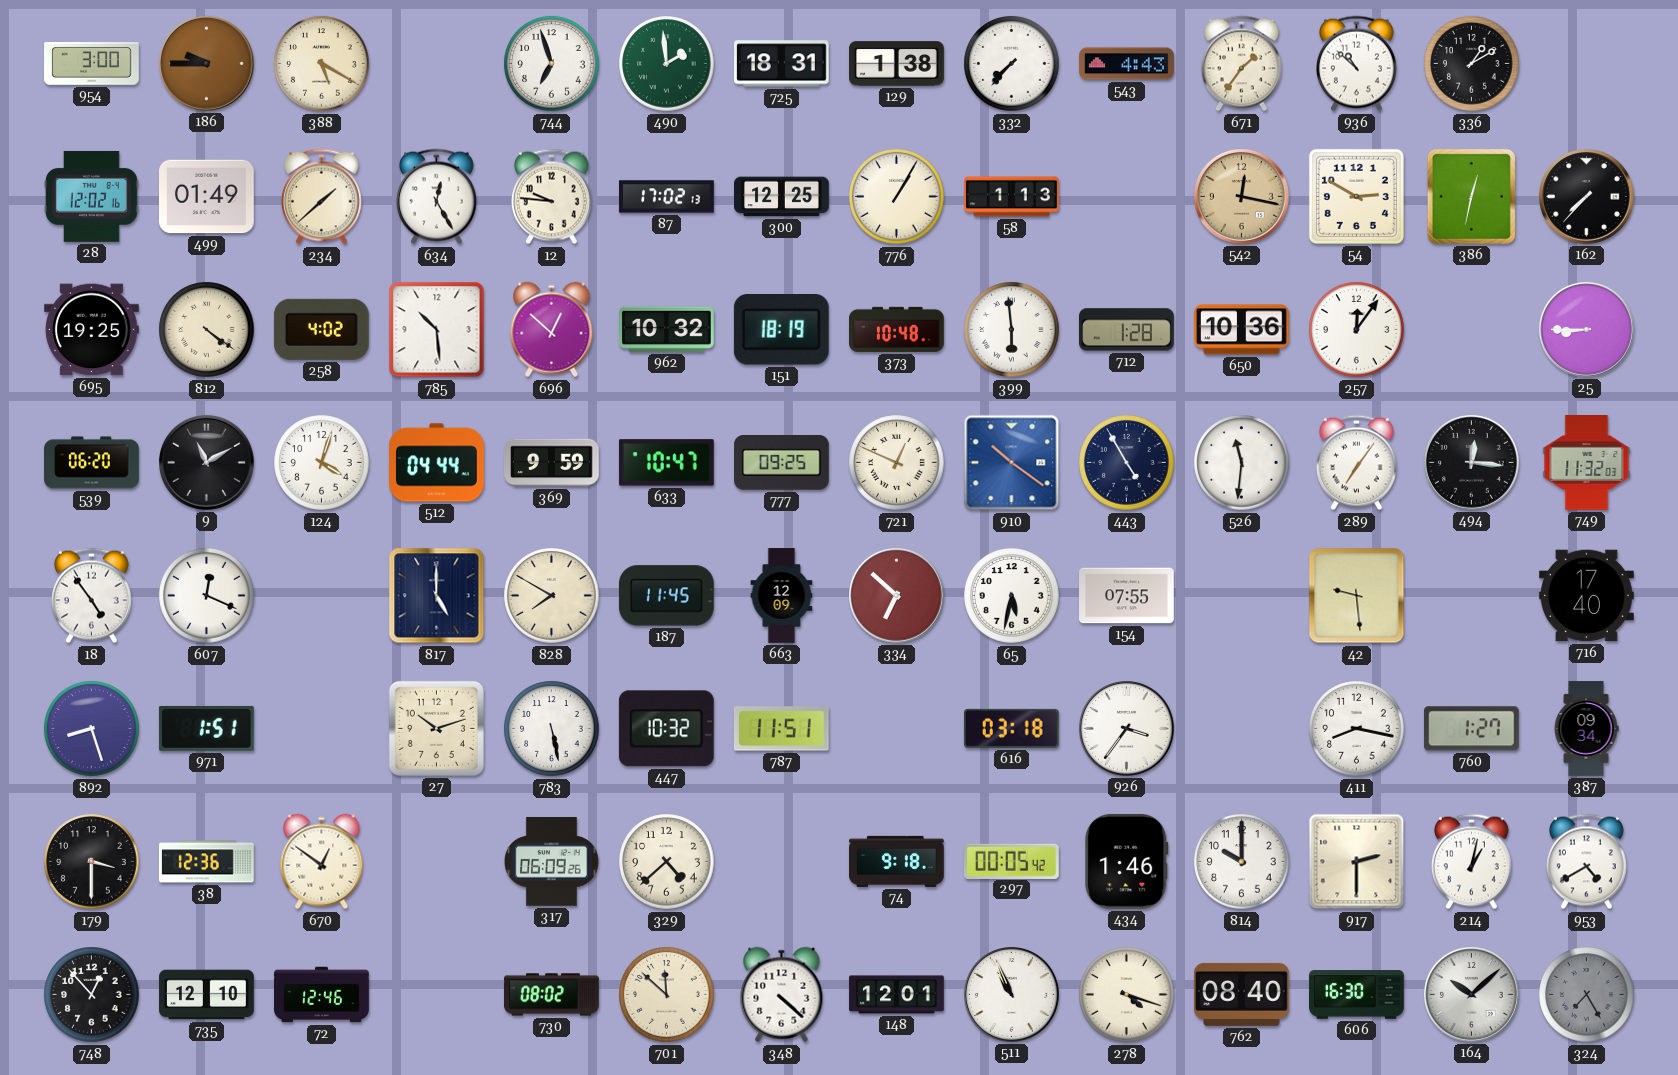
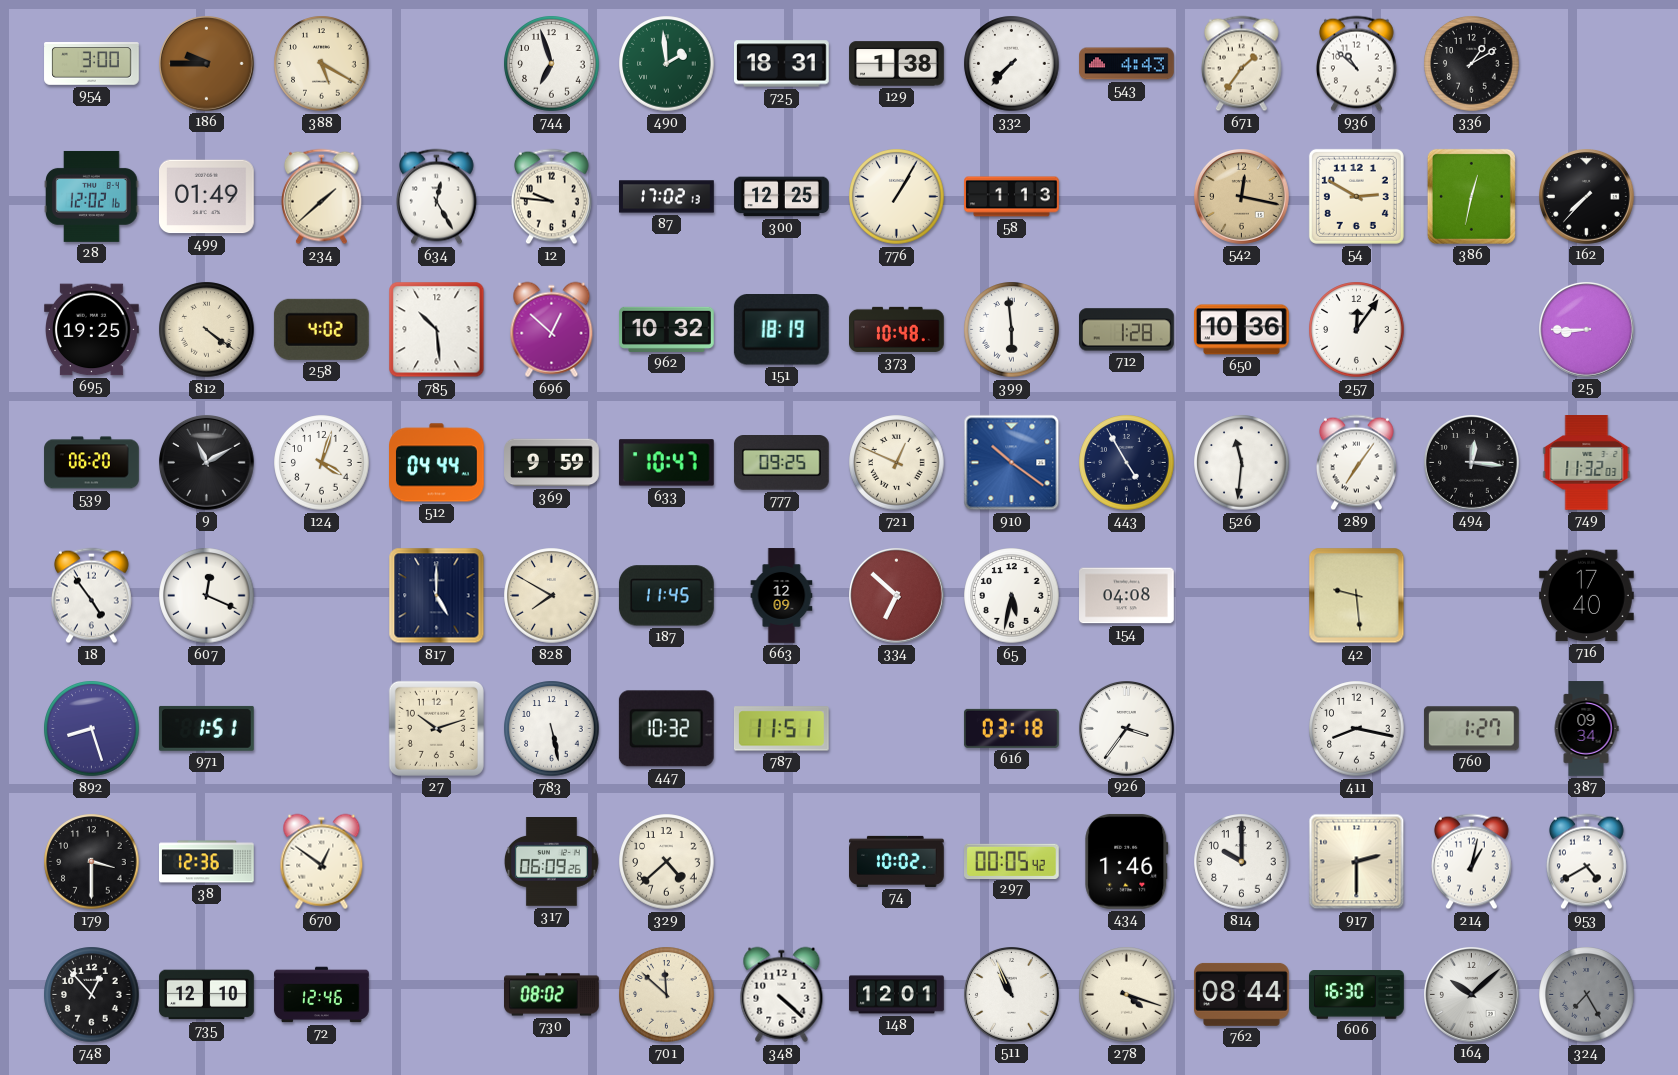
154: 07:55 -> 04:08 (1127, 596)
74: 9:18 -> 10:02 (897, 861)
762: 08:40 -> 08:44 (1242, 994)
